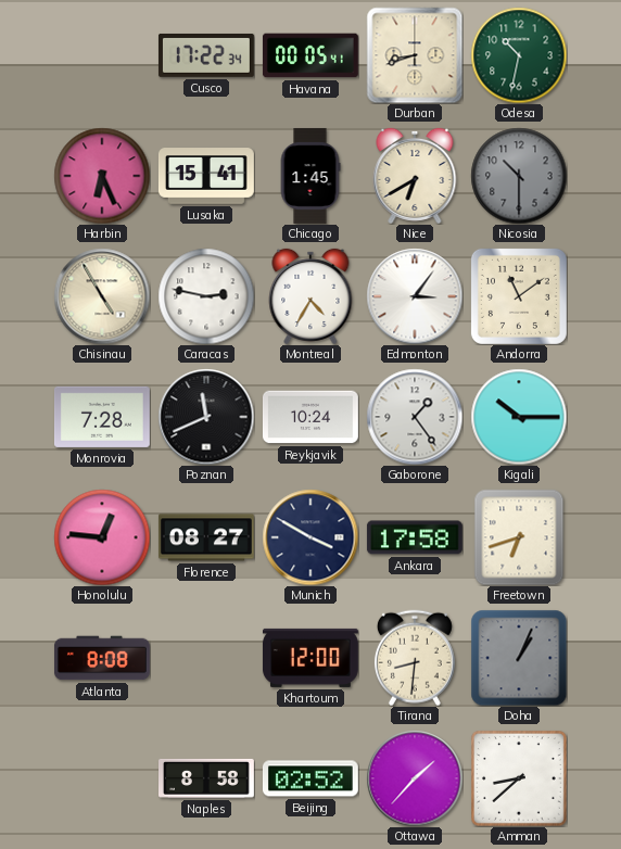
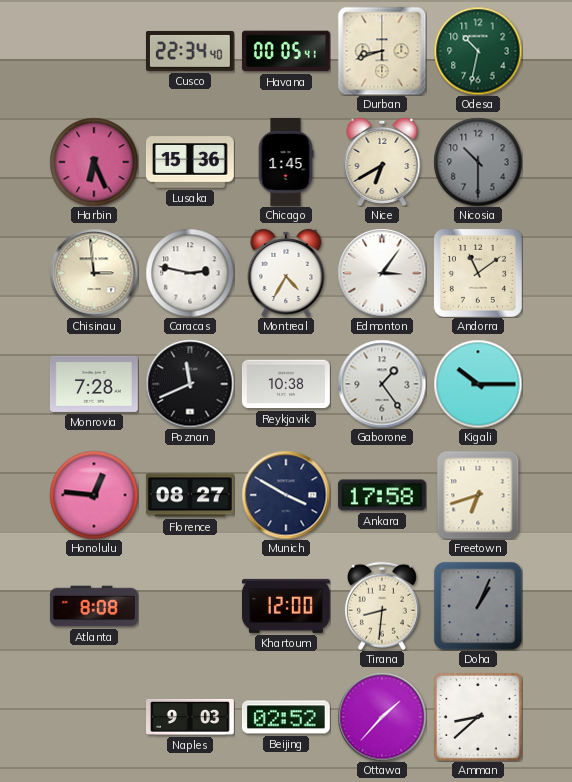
Cusco: 17:22 -> 22:34 (190, 51)
Lusaka: 15:41 -> 15:36 (190, 162)
Chisinau: 4:55 -> 2:59 (94, 273)
Reykjavik: 10:24 -> 10:38 (286, 384)
Naples: 8:58 -> 9:03 (191, 717)
